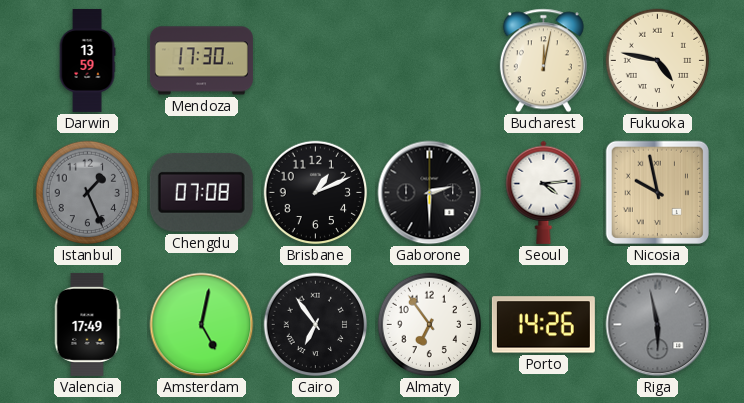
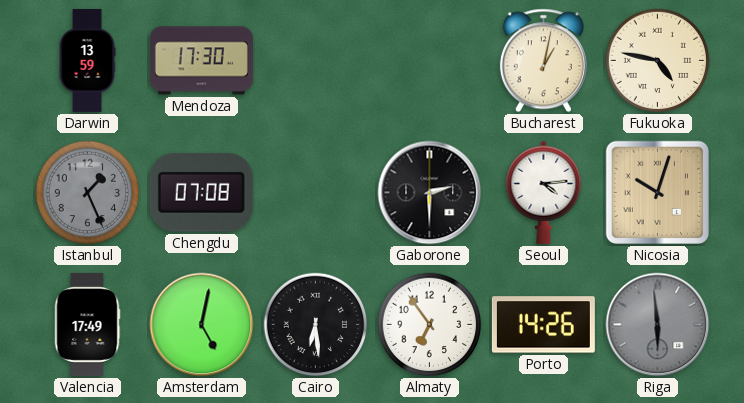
Bucharest: 12:02 -> 1:02 (543, 61)
Brisbane: 1:11 -> none (316, 193)
Nicosia: 9:58 -> 10:03 (658, 193)
Cairo: 6:54 -> 6:29 (316, 325)
Riga: 5:58 -> 5:59 (658, 325)
